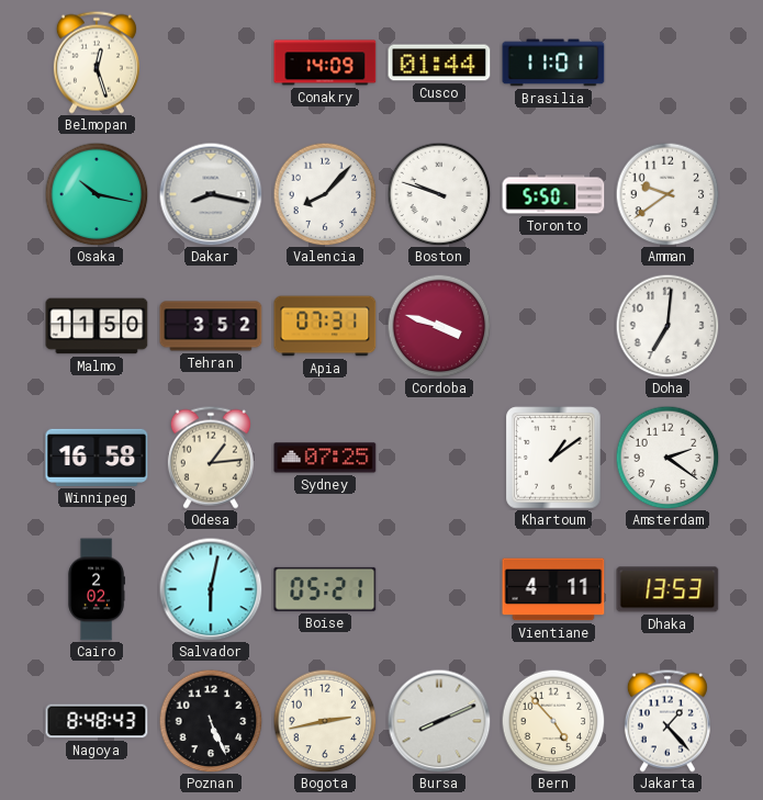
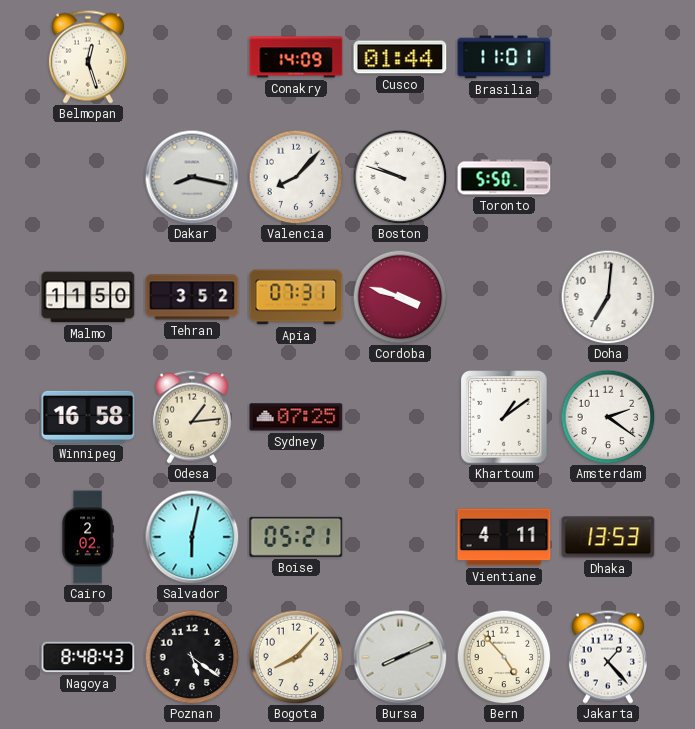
Osaka: 10:17 -> none (97, 194)
Amman: 9:39 -> none (667, 194)
Poznan: 5:26 -> 5:21 (192, 657)
Bogota: 2:43 -> 8:07 (296, 657)
